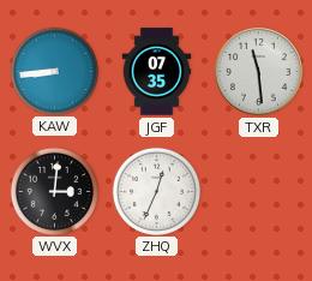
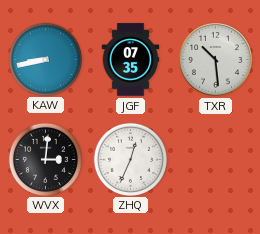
KAW: 8:44 -> 8:43 (45, 59)
TXR: 11:29 -> 10:29 (216, 60)
